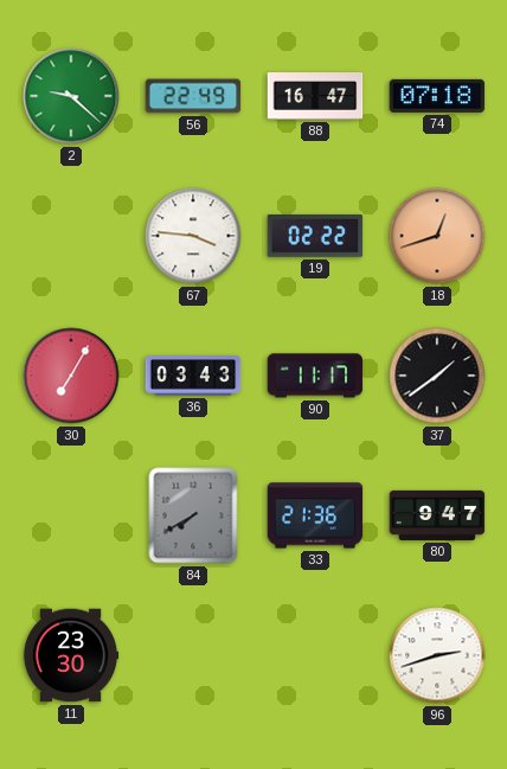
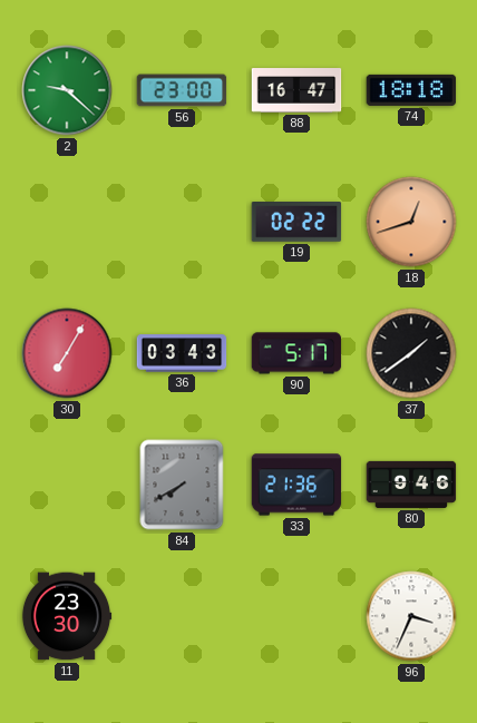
56: 22:49 -> 23:00 (182, 90)
74: 07:18 -> 18:18 (411, 90)
67: 3:46 -> none (193, 236)
90: 11:17 -> 5:17 (296, 353)
80: 9:47 -> 9:46 (411, 485)
96: 2:42 -> 3:34 (411, 616)
